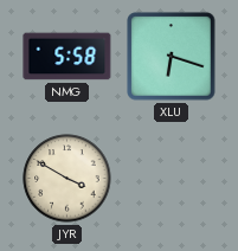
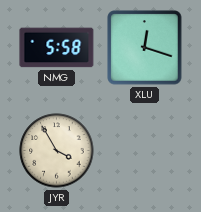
XLU: 6:18 -> 12:18 (145, 48)
JYR: 3:50 -> 3:55 (57, 151)
